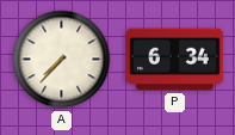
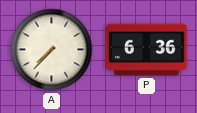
P: 6:34 -> 6:36 (146, 50)
